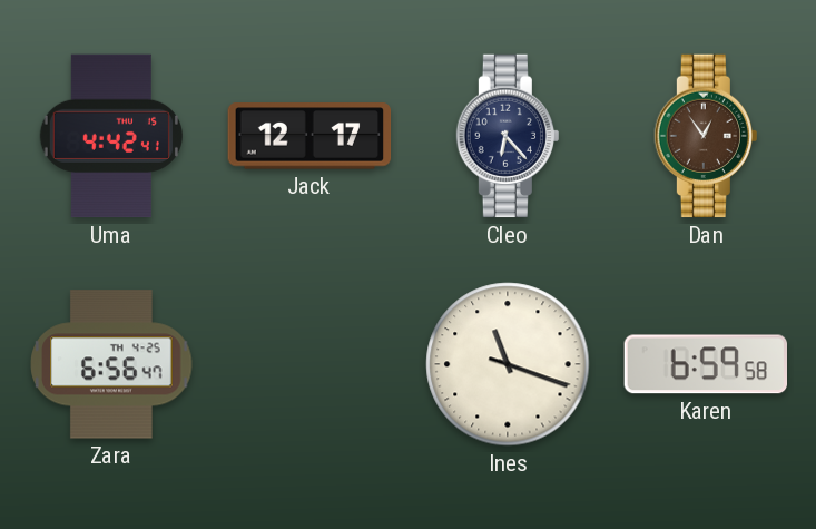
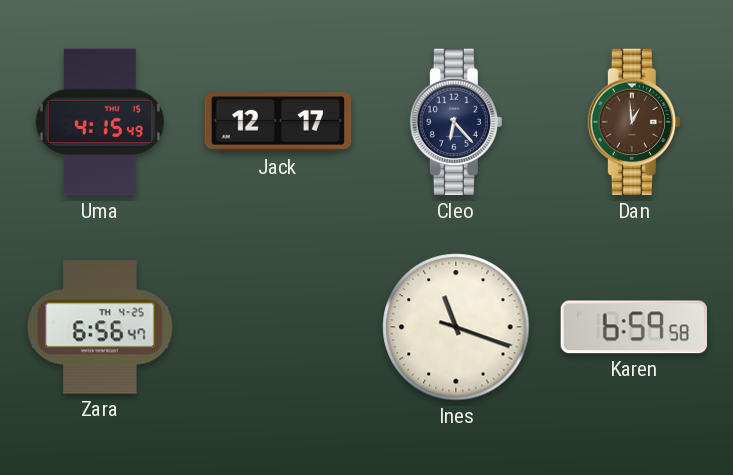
Uma: 4:42 -> 4:15 (100, 122)
Dan: 12:54 -> 12:59 (634, 122)
